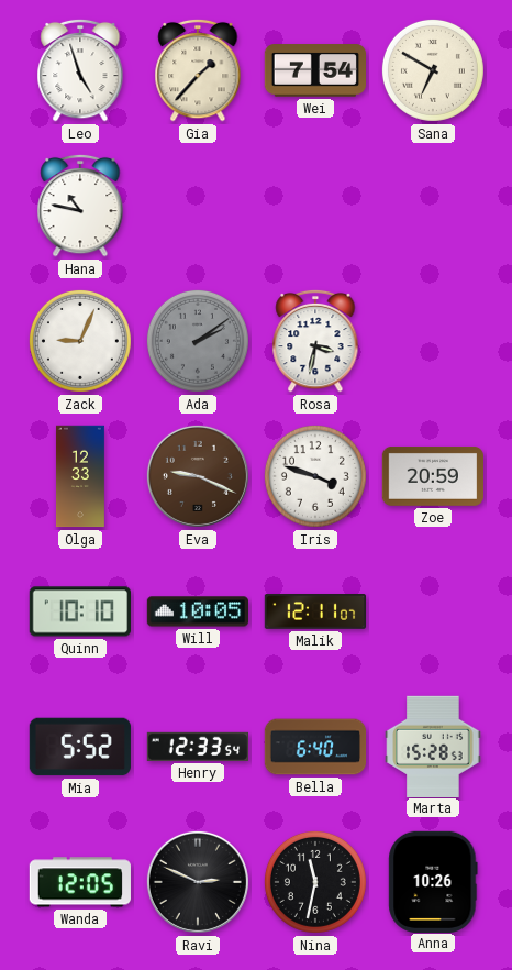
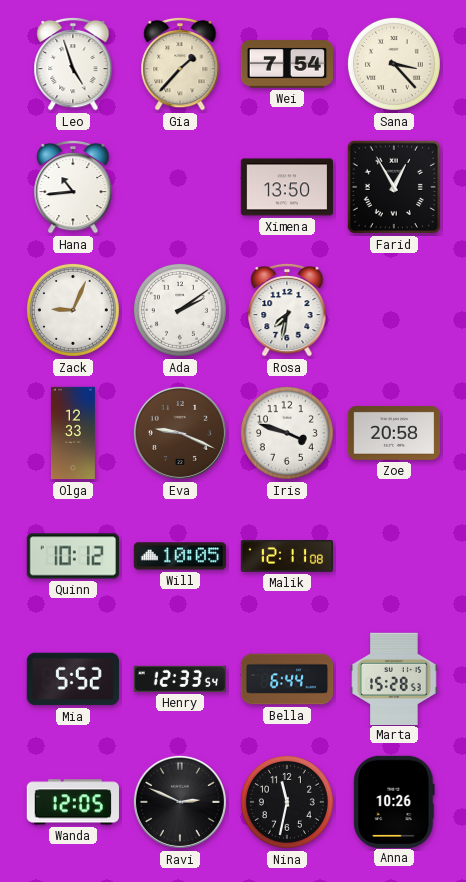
Sana: 6:50 -> 3:23 (394, 64)
Hana: 10:47 -> 10:44 (73, 187)
Ximena: none -> 13:50 (286, 187)
Farid: none -> 12:55 (394, 187)
Ada dial: grey -> white (180, 310)
Rosa: 3:32 -> 7:32 (287, 310)
Zoe: 20:59 -> 20:58 (393, 433)
Quinn: 10:10 -> 10:12 (72, 556)
Malik: 12:11:07 -> 12:11:08 (287, 557)
Bella: 6:40 -> 6:44 (287, 679)
